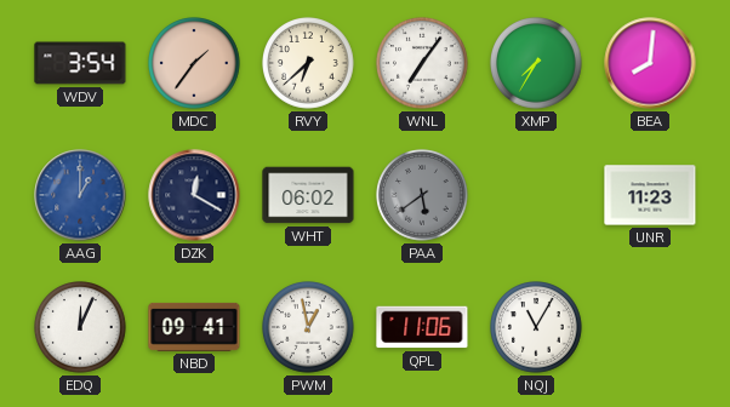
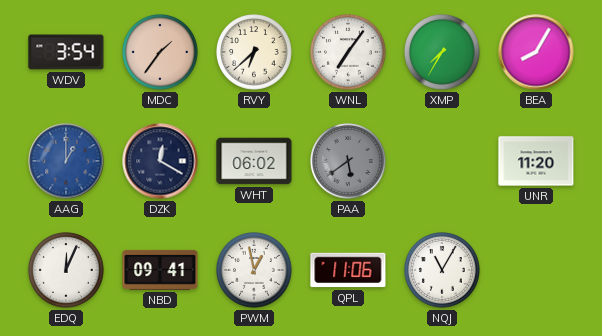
BEA: 8:01 -> 8:05 (536, 52)
UNR: 11:23 -> 11:20 (536, 161)
